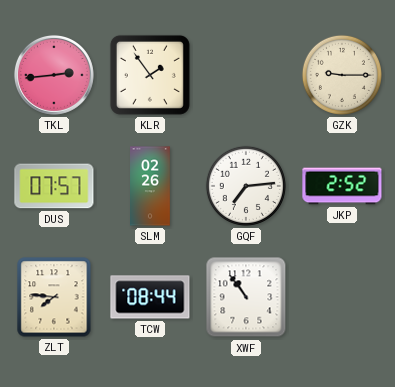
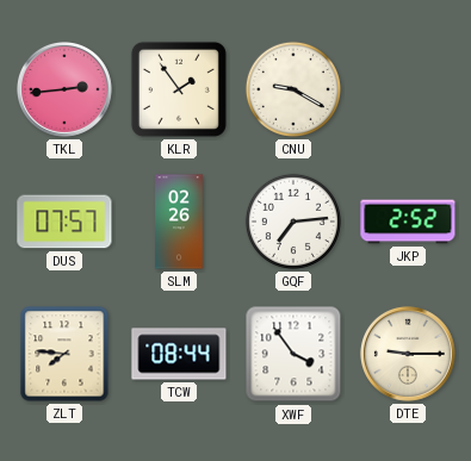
CNU: none -> 9:20 (293, 89)
GZK: 9:15 -> none (342, 75)
XWF: 10:54 -> 3:54 (293, 354)
DTE: none -> 9:15 (408, 354)
